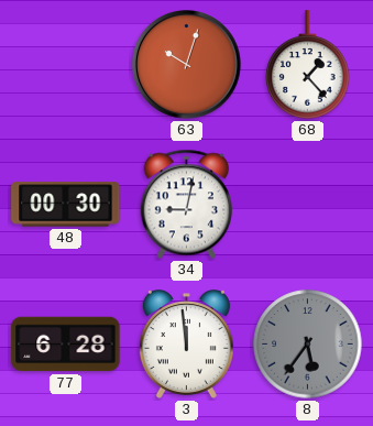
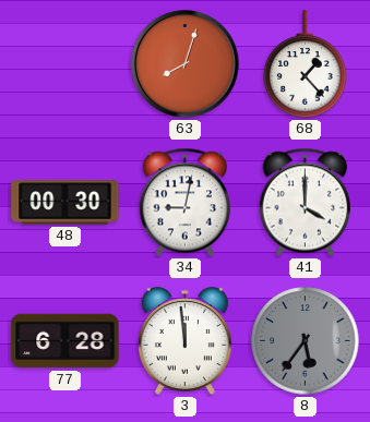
63: 10:03 -> 8:03 (186, 64)
41: none -> 4:00 (305, 203)
